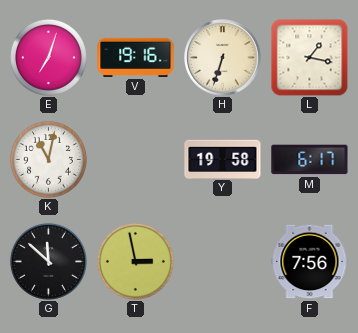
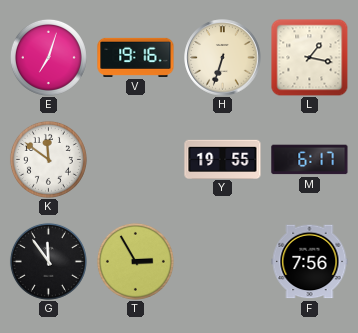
K: 11:02 -> 11:51 (48, 159)
Y: 19:58 -> 19:55 (223, 159)
G: 11:52 -> 11:54 (48, 261)
T: 2:58 -> 2:55 (135, 261)
